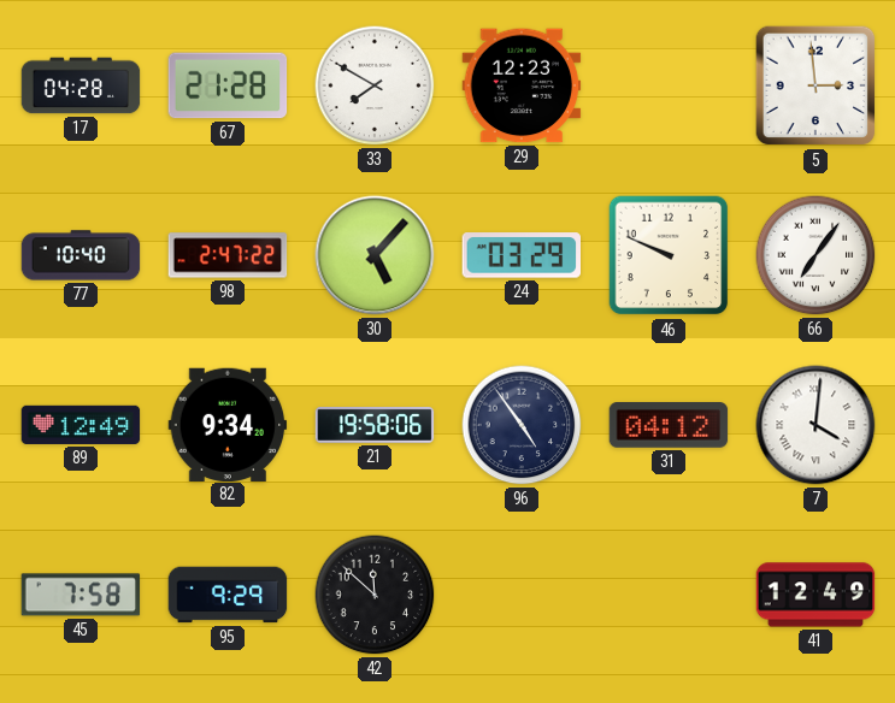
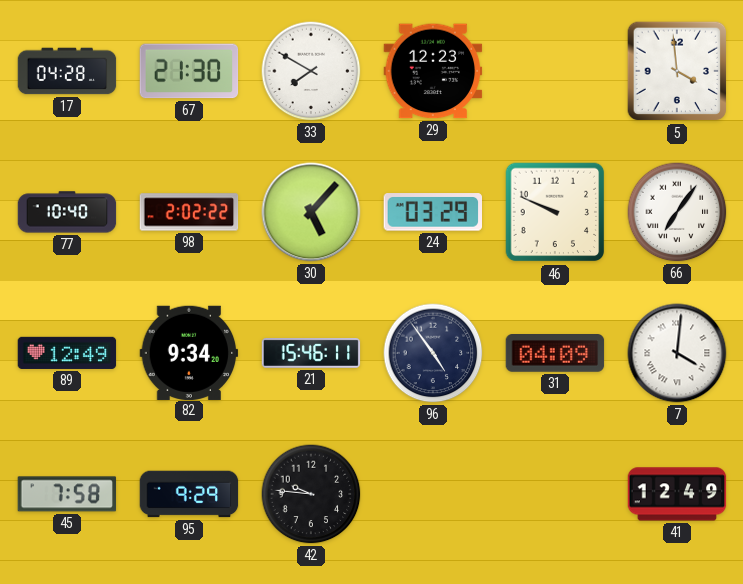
67: 21:28 -> 21:30 (189, 71)
5: 2:59 -> 3:59 (677, 71)
98: 2:47 -> 2:02 (189, 212)
21: 19:58 -> 15:46 (311, 354)
31: 04:12 -> 04:09 (555, 354)
42: 11:52 -> 9:46 (311, 494)
